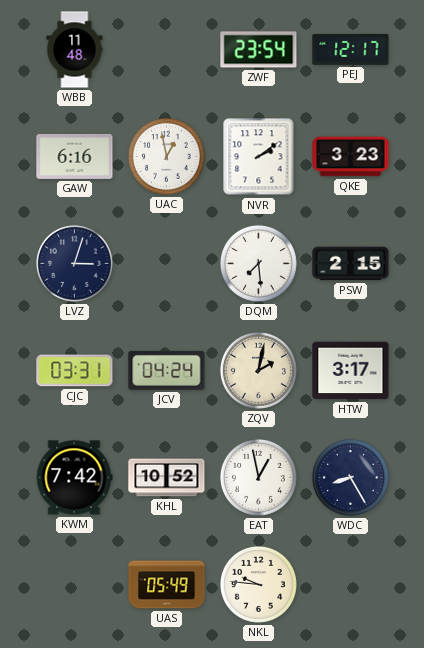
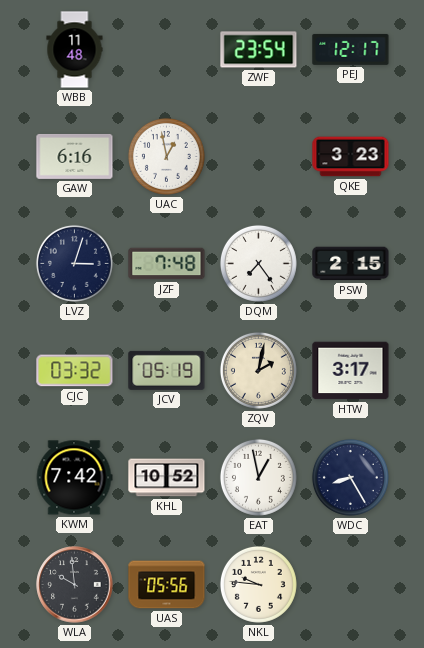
NVR: 2:09 -> none (259, 157)
JZF: none -> 7:48 (167, 264)
DQM: 7:29 -> 7:24 (258, 263)
CJC: 03:31 -> 03:32 (75, 371)
JCV: 04:24 -> 05:19 (167, 370)
WLA: none -> 9:59 (75, 585)
UAS: 05:49 -> 05:56 (167, 585)
